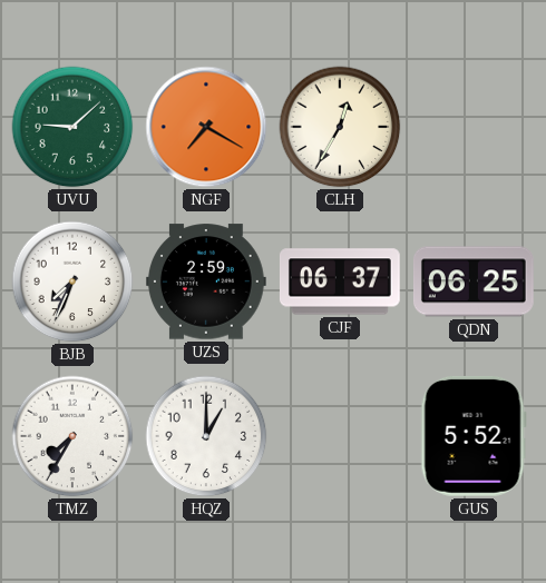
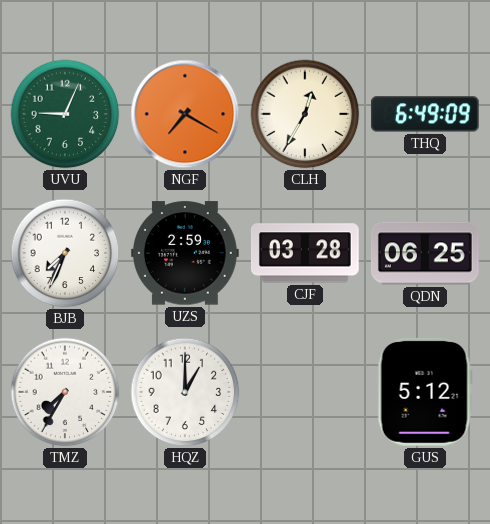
UVU: 9:08 -> 9:04 (65, 114)
THQ: none -> 6:49 (425, 114)
CJF: 06:37 -> 03:28 (305, 253)
GUS: 5:52 -> 5:12 (425, 392)
